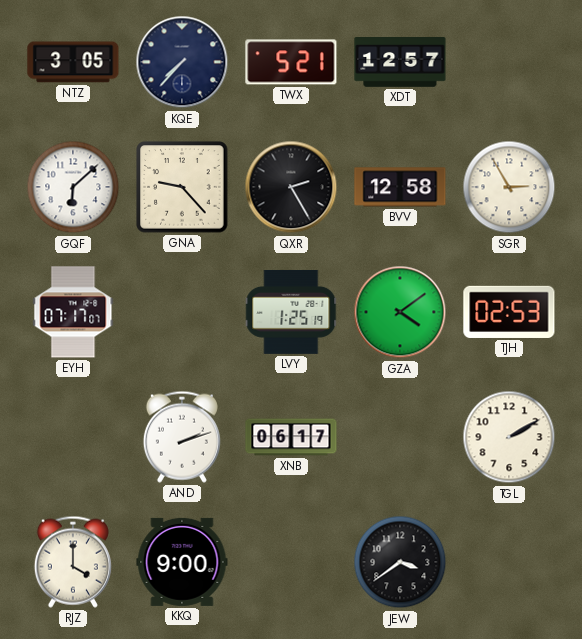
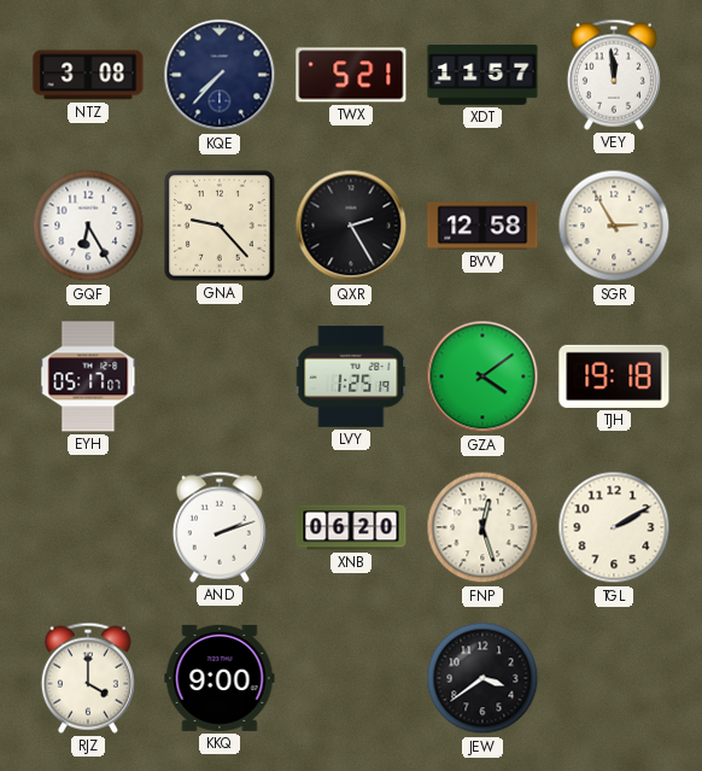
NTZ: 3:05 -> 3:08 (88, 75)
XDT: 12:57 -> 11:57 (482, 75)
VEY: none -> 11:59 (614, 75)
GQF: 6:08 -> 6:25 (88, 226)
EYH: 07:17 -> 05:17 (88, 376)
TJH: 02:53 -> 19:18 (614, 376)
XNB: 06:17 -> 06:20 (351, 527)
FNP: none -> 12:27 (482, 527)
